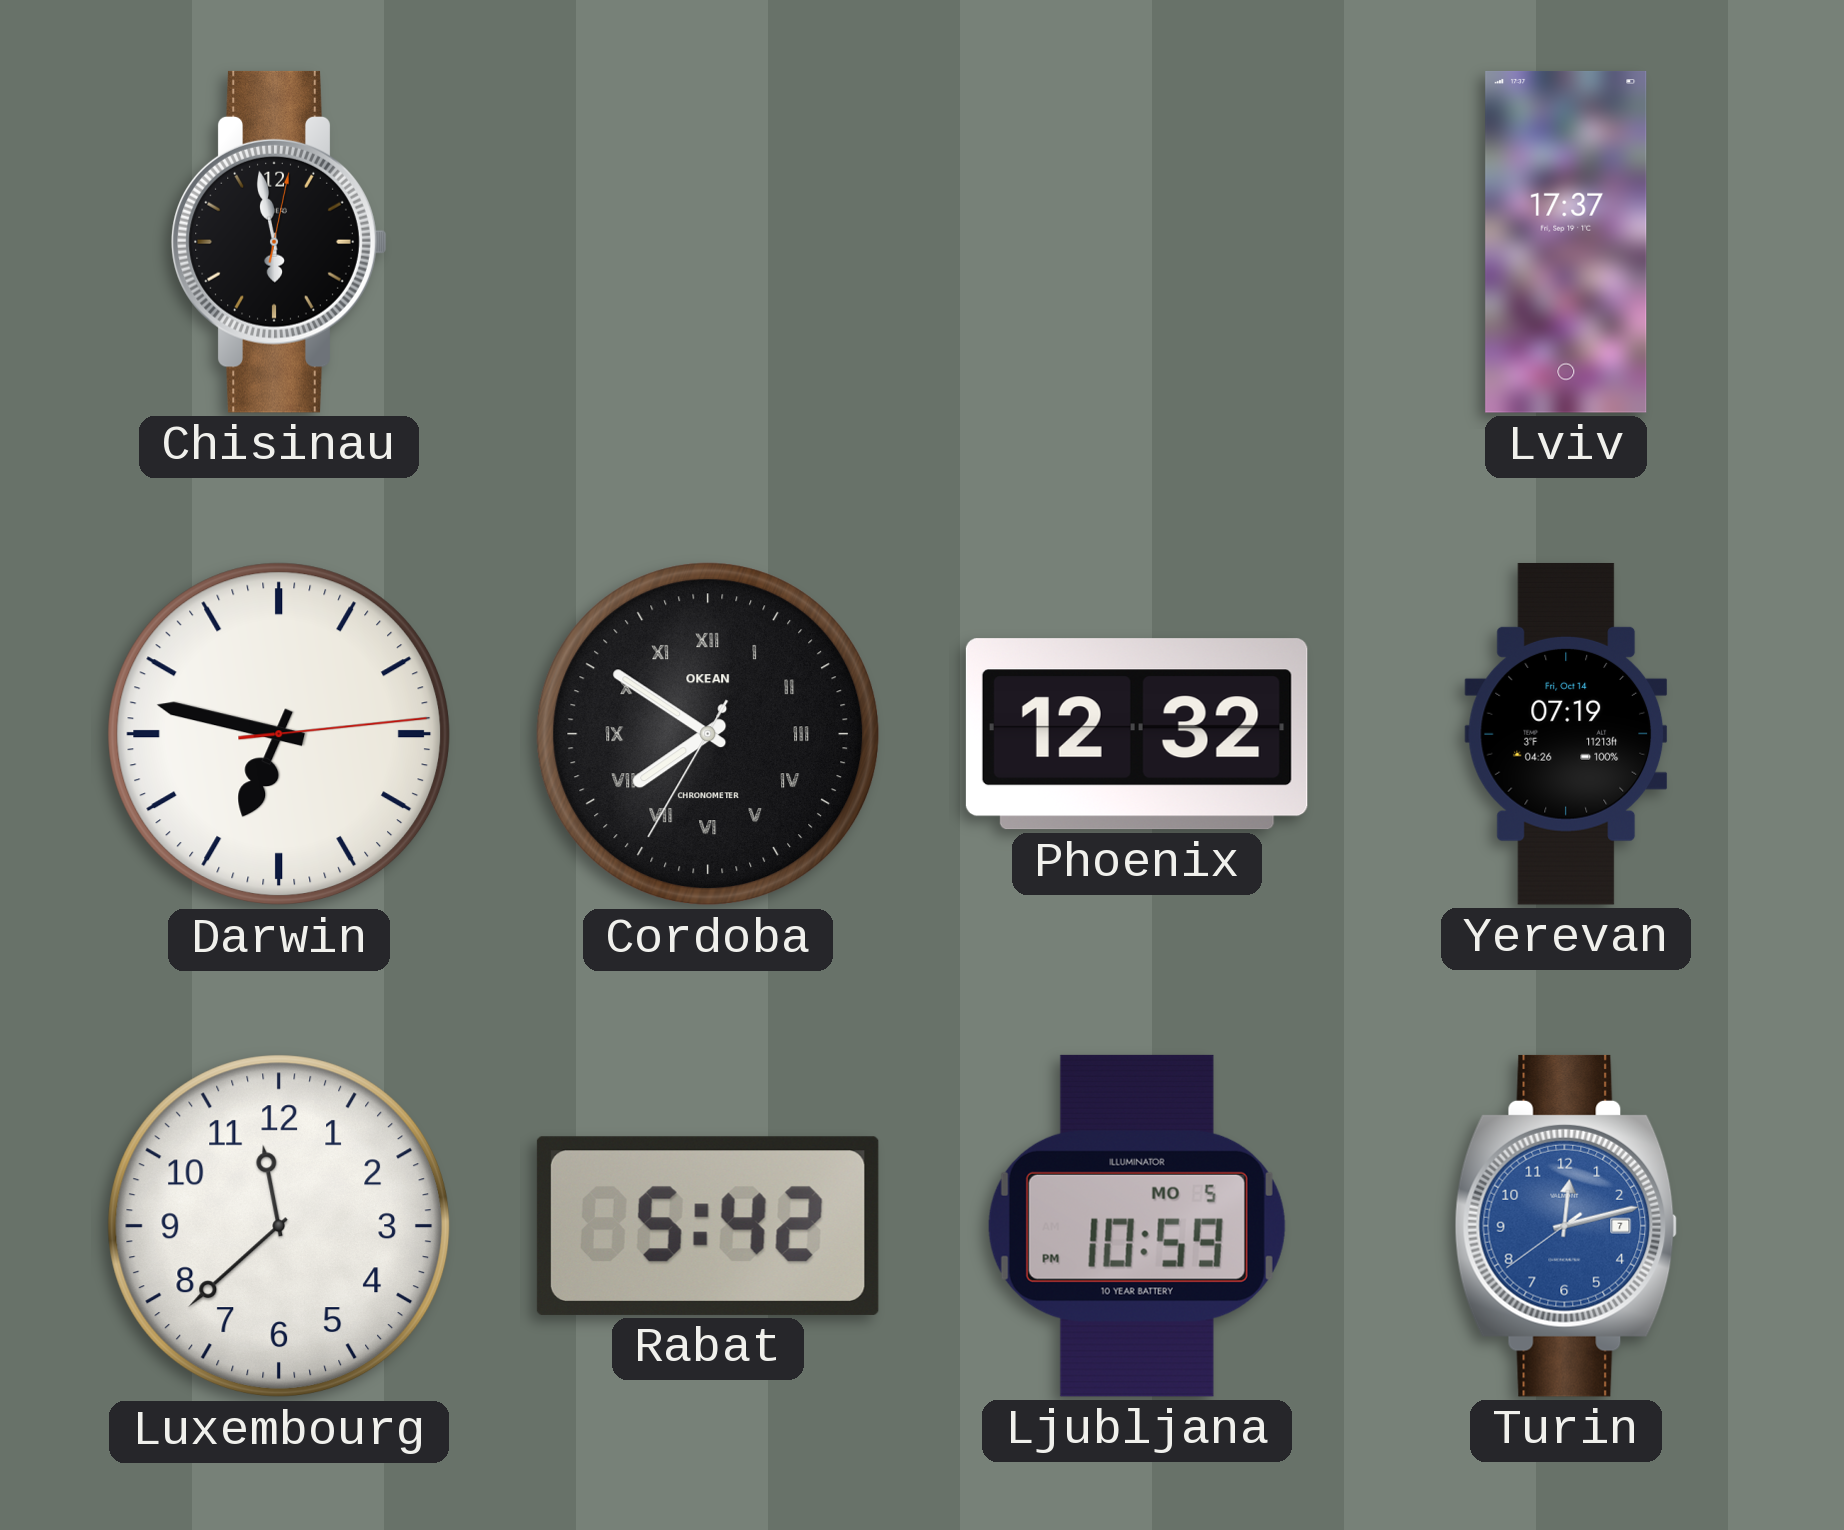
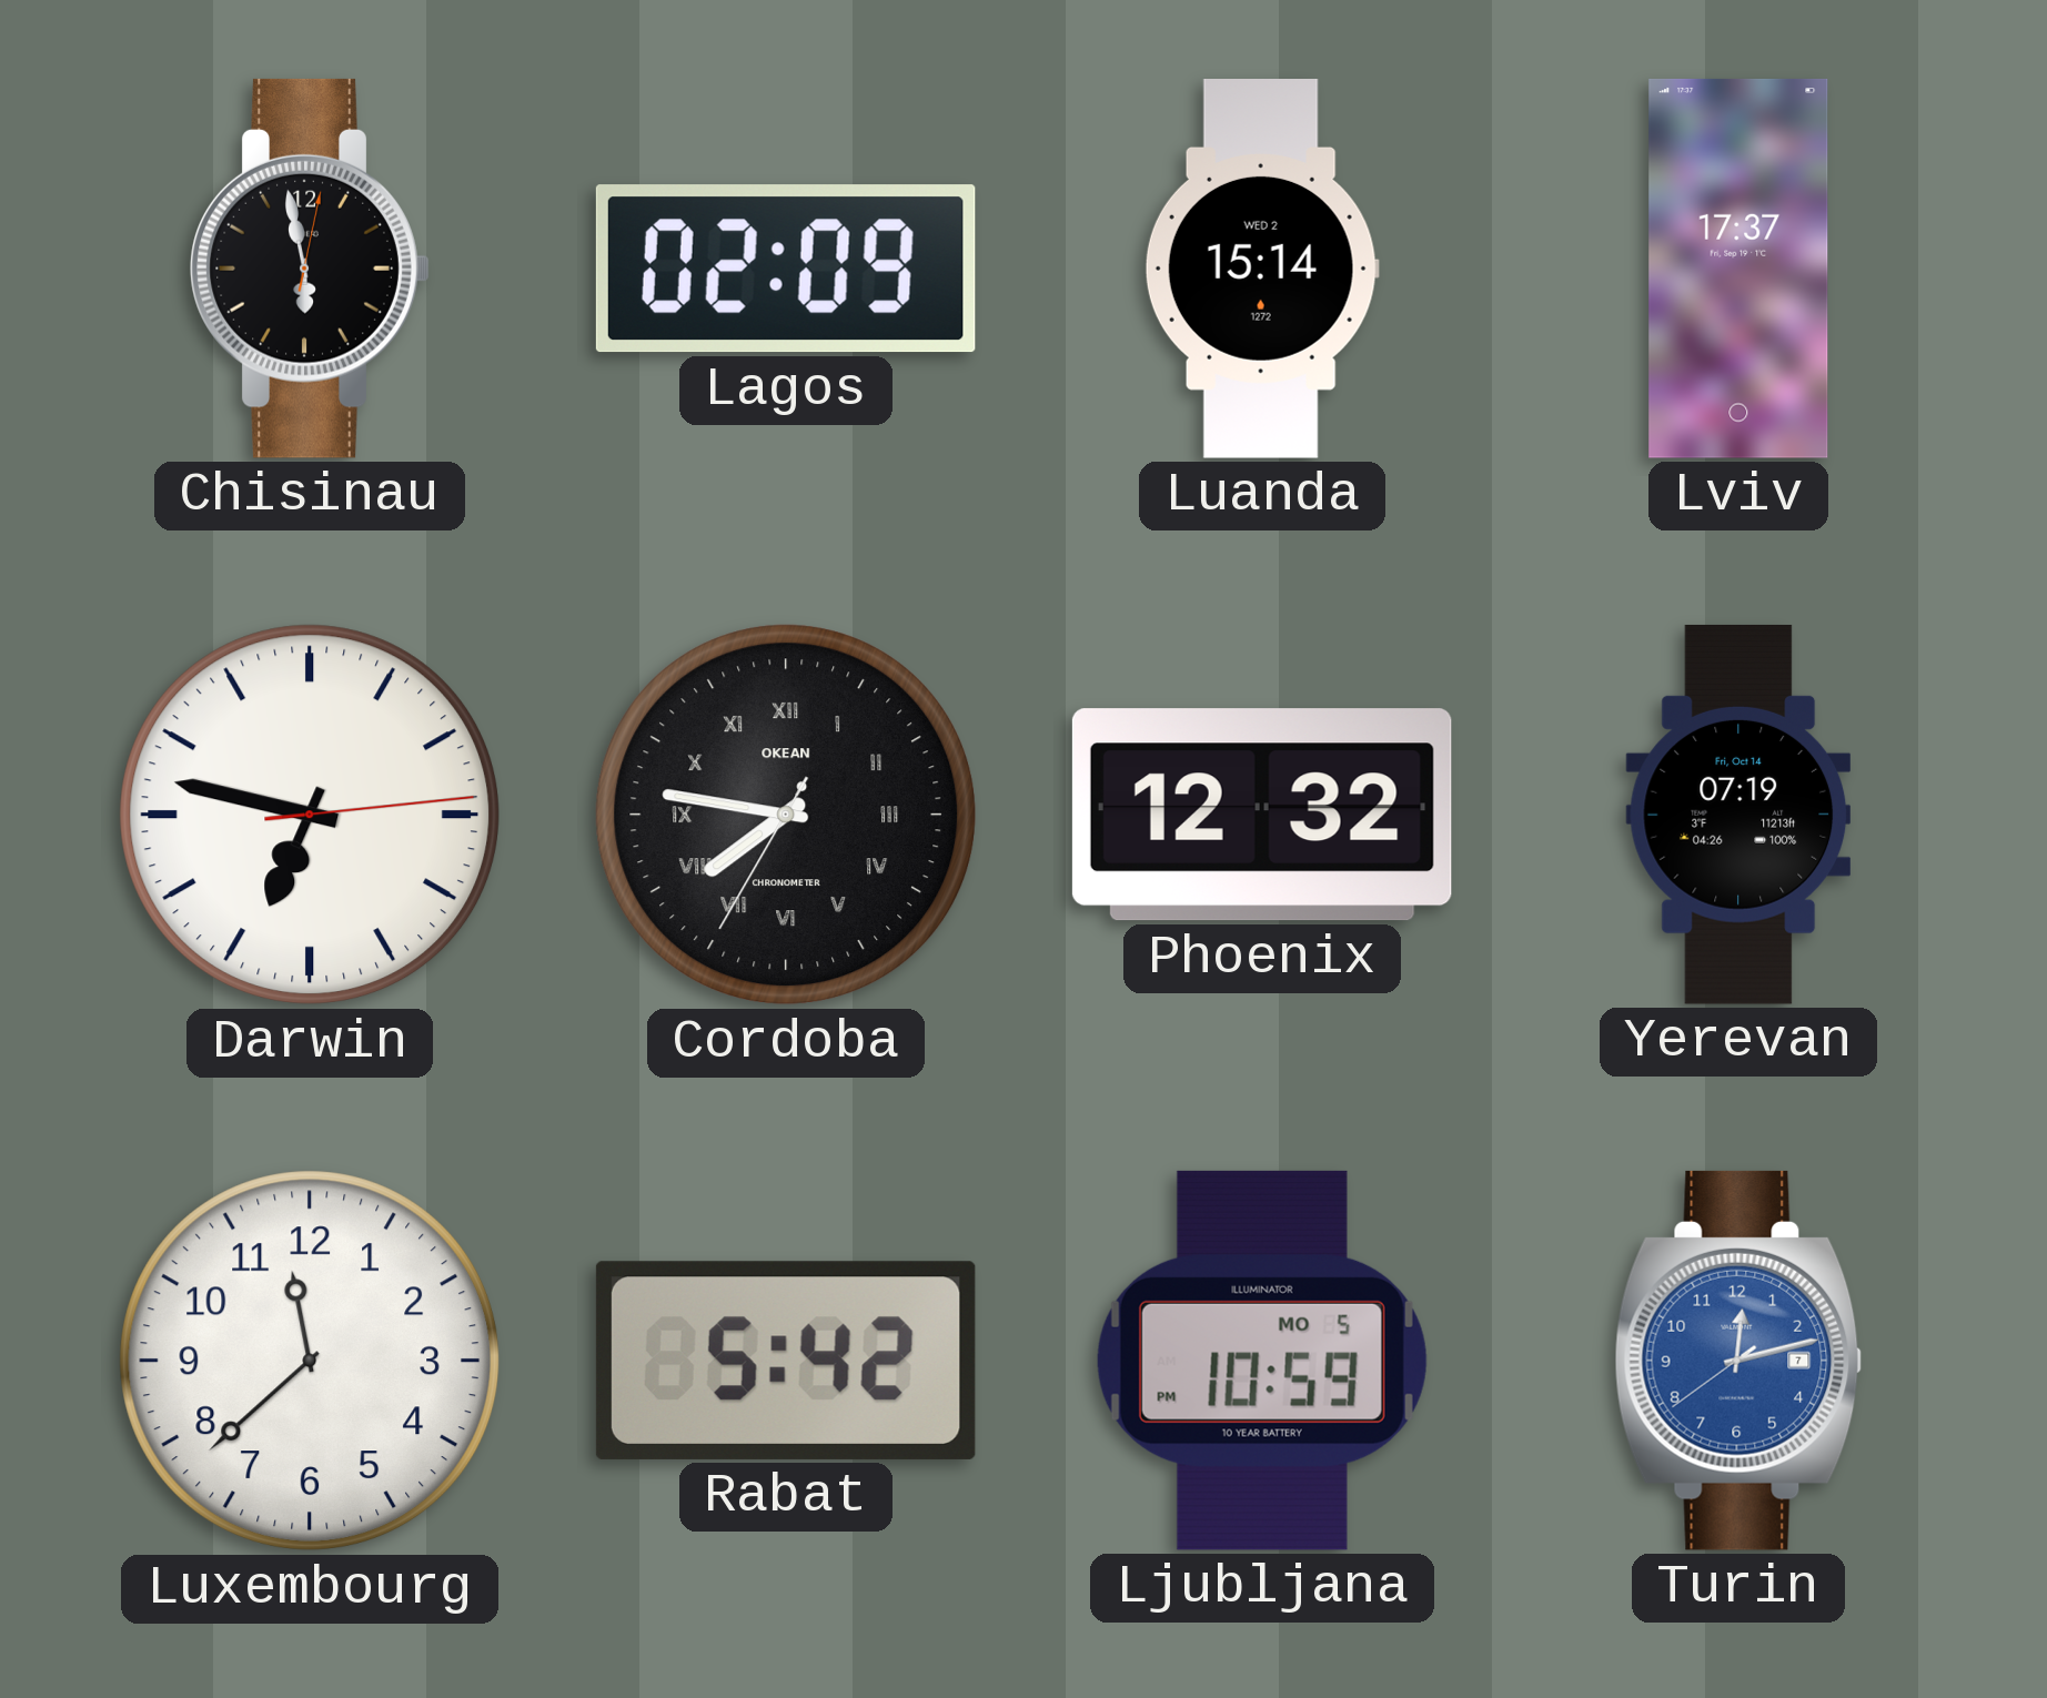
Lagos: none -> 02:09 (786, 269)
Luanda: none -> 15:14 (1262, 270)
Cordoba: 7:50 -> 7:46 (786, 815)
